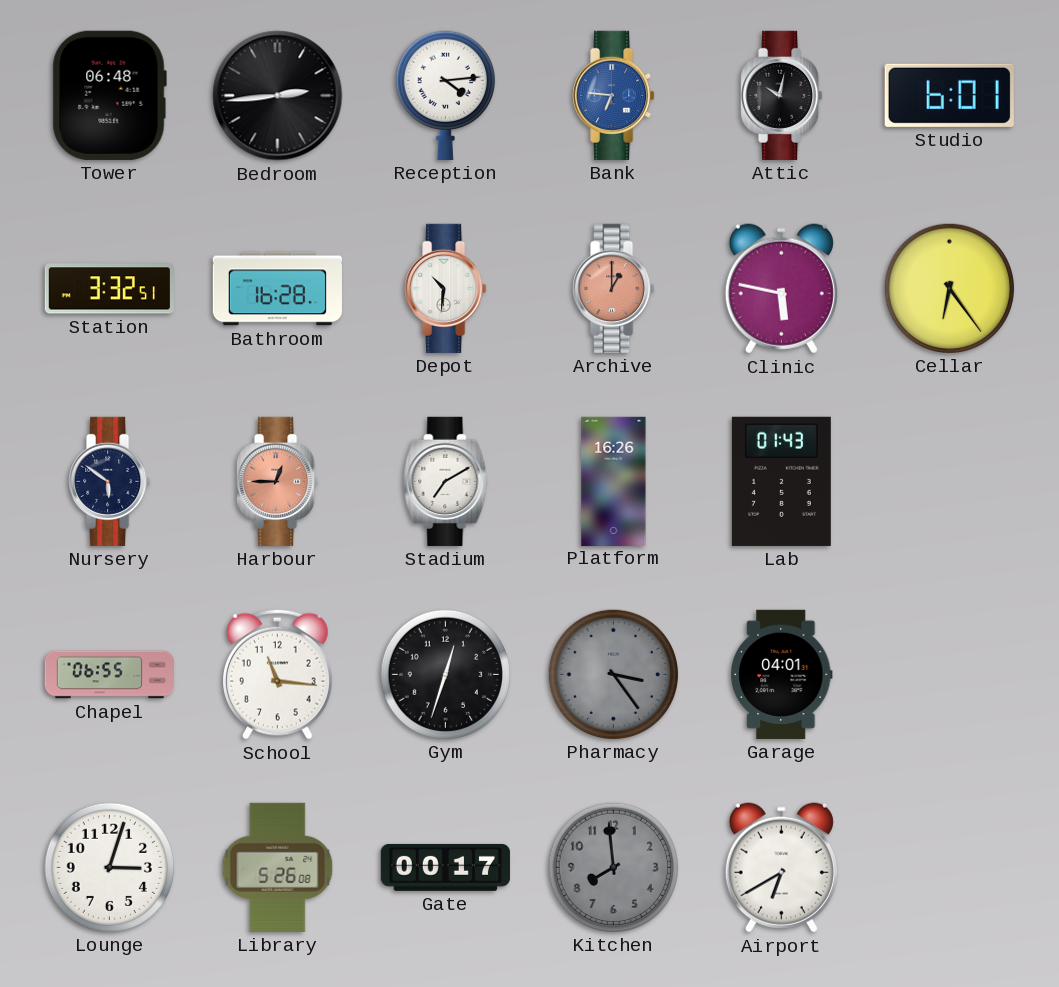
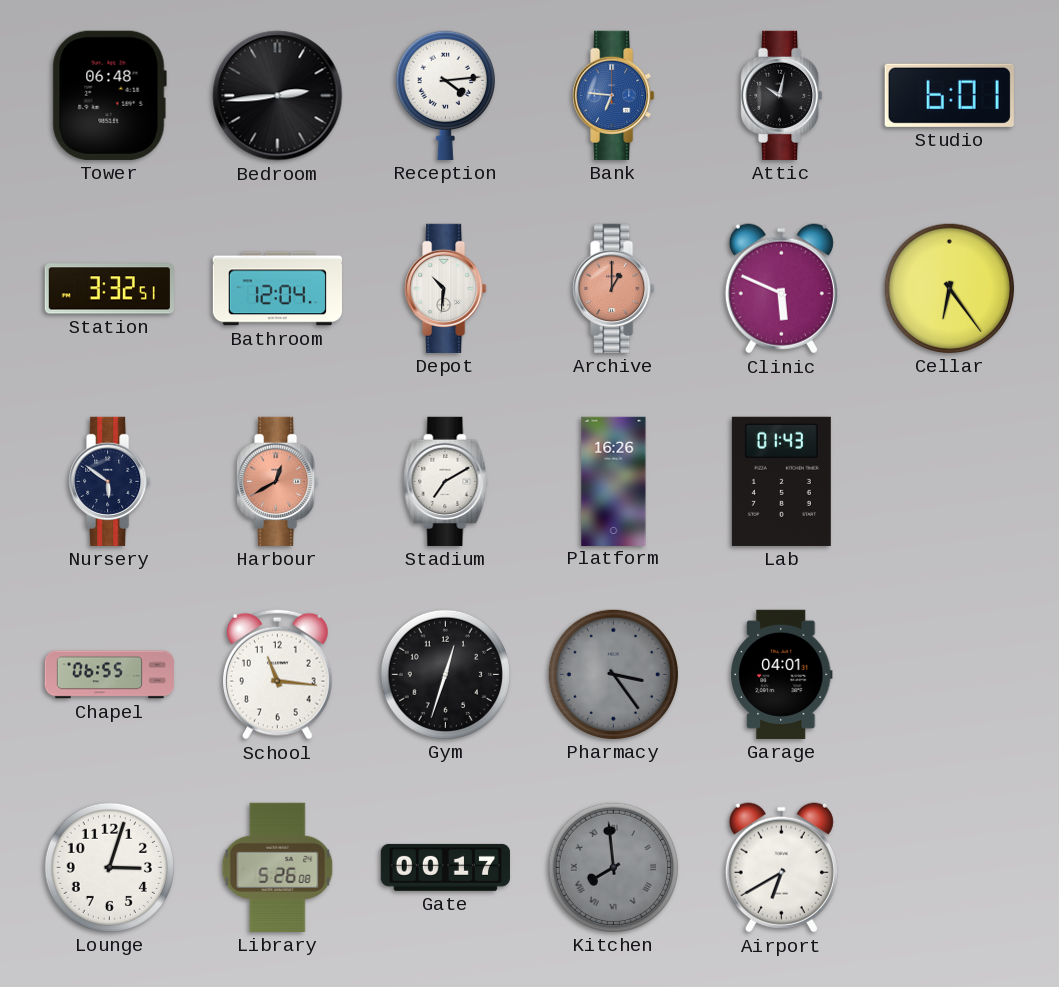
Bathroom: 16:28 -> 12:04 (277, 289)
Clinic: 5:47 -> 5:49 (781, 289)
Harbour: 12:45 -> 12:40 (278, 481)
Kitchen numerals: Arabic -> Roman (613, 867)
